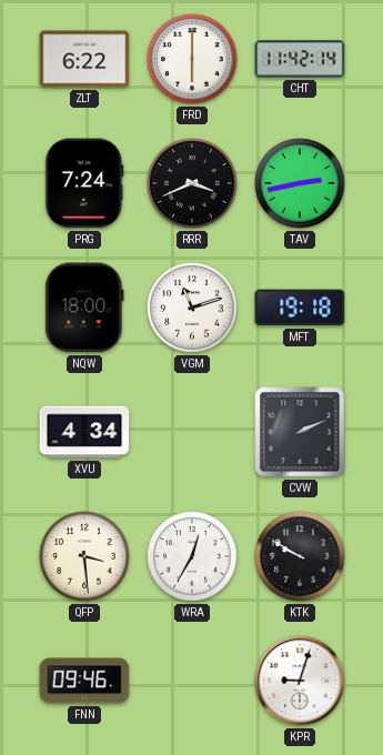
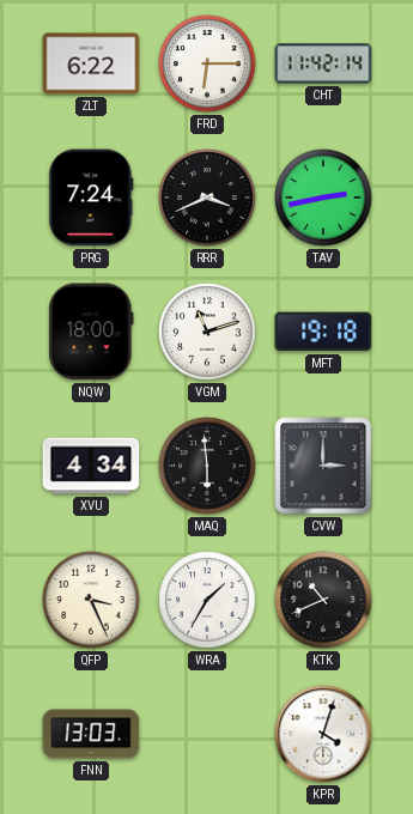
FRD: 6:00 -> 6:15 (207, 63)
MAQ: none -> 5:59 (207, 466)
CVW: 2:11 -> 3:00 (323, 466)
QFP: 3:29 -> 3:26 (91, 600)
WRA: 12:35 -> 1:35 (207, 600)
KTK: 9:50 -> 10:41 (323, 600)
FNN: 09:46 -> 13:03 (91, 734)
KPR: 9:03 -> 4:03 (323, 734)
